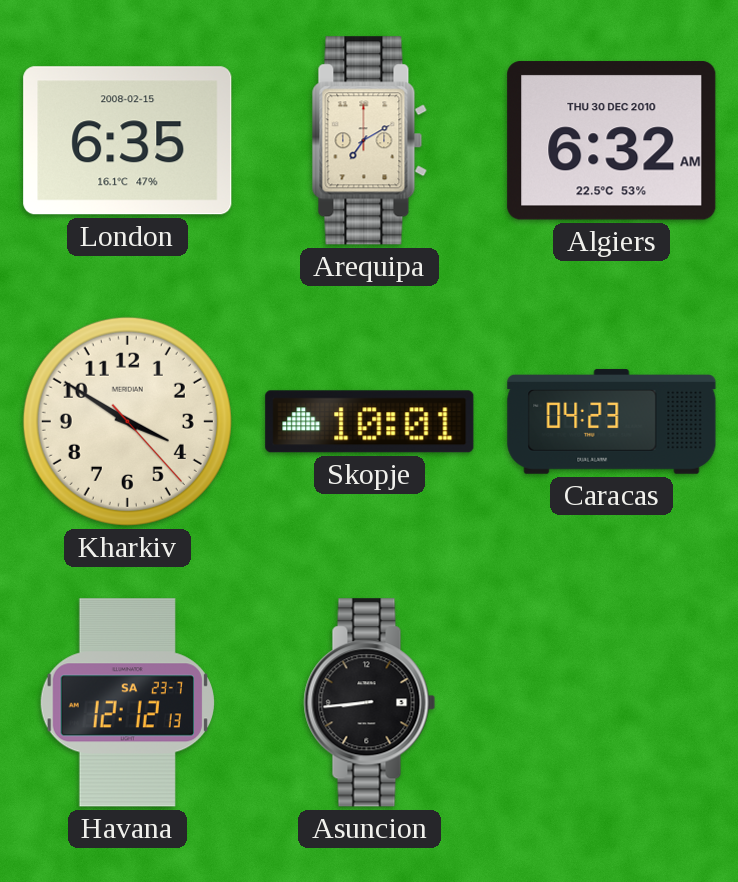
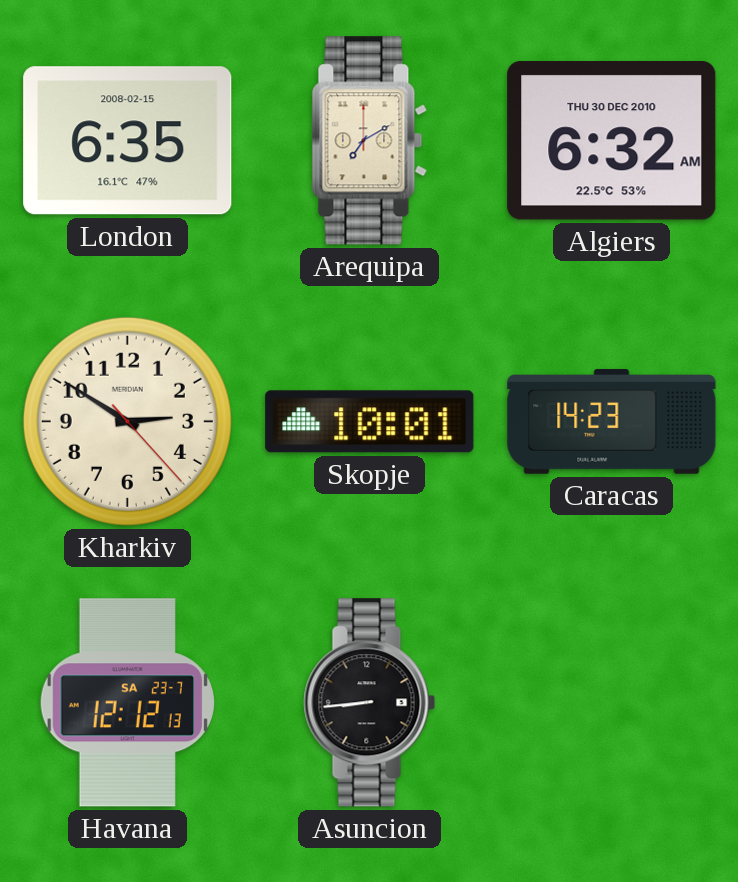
Kharkiv: 3:50 -> 2:50 (127, 421)
Caracas: 04:23 -> 14:23 (612, 422)
